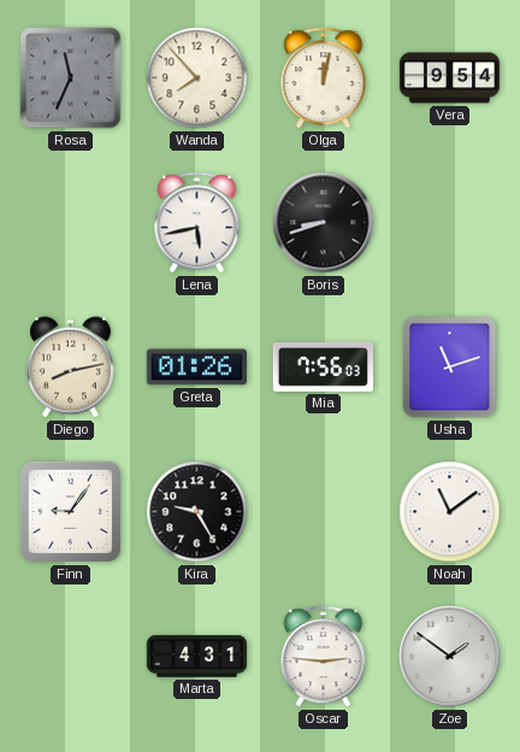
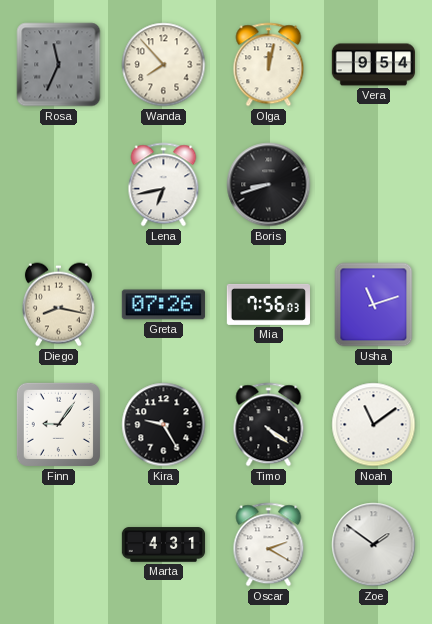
Lena: 5:43 -> 6:43 (164, 185)
Diego: 8:13 -> 8:17 (58, 305)
Greta: 01:26 -> 07:26 (163, 305)
Timo: none -> 4:21 (269, 425)
Oscar: 2:46 -> 2:20 (269, 545)
